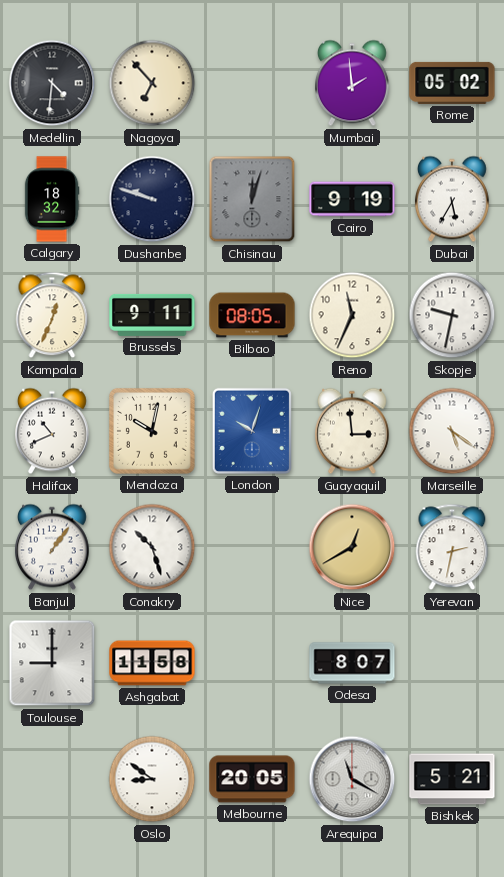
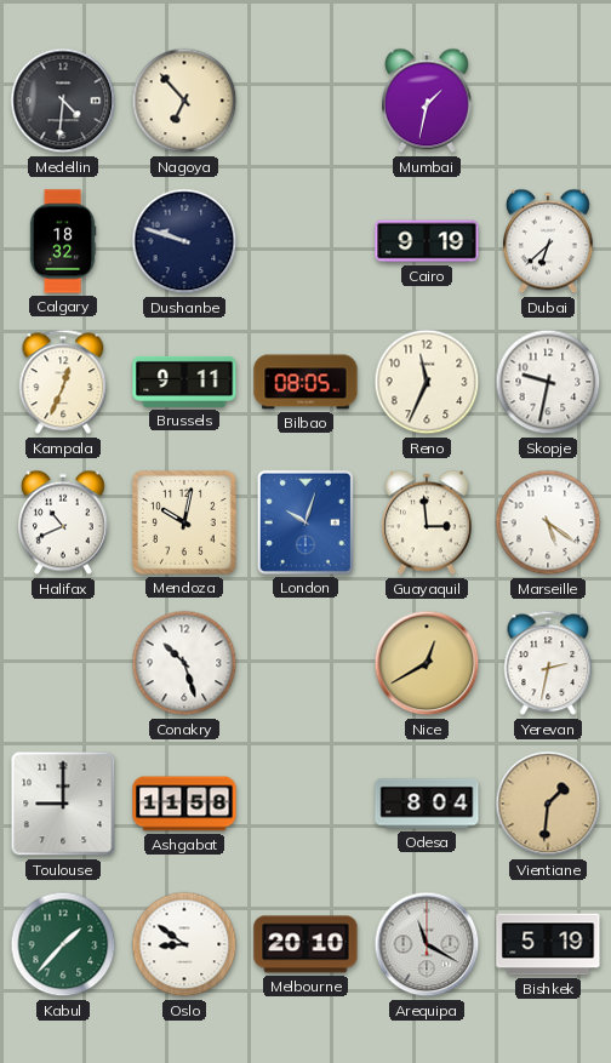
Mumbai: 1:59 -> 1:32 (428, 101)
Rome: 05:02 -> none (452, 83)
Chisinau: 12:03 -> none (252, 199)
Dubai: 5:35 -> 6:38 (549, 241)
Banjul: 1:06 -> none (53, 547)
Odesa: 8:07 -> 8:04 (427, 804)
Vientiane: none -> 1:31 (548, 804)
Kabul: none -> 1:37 (63, 944)
Melbourne: 20:05 -> 20:10 (305, 944)
Bishkek: 5:21 -> 5:19 (548, 944)
